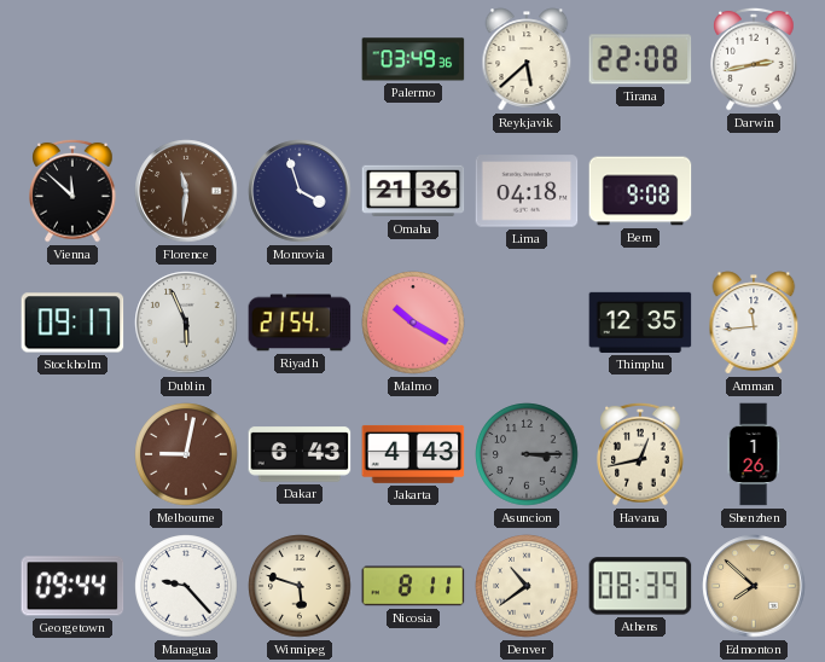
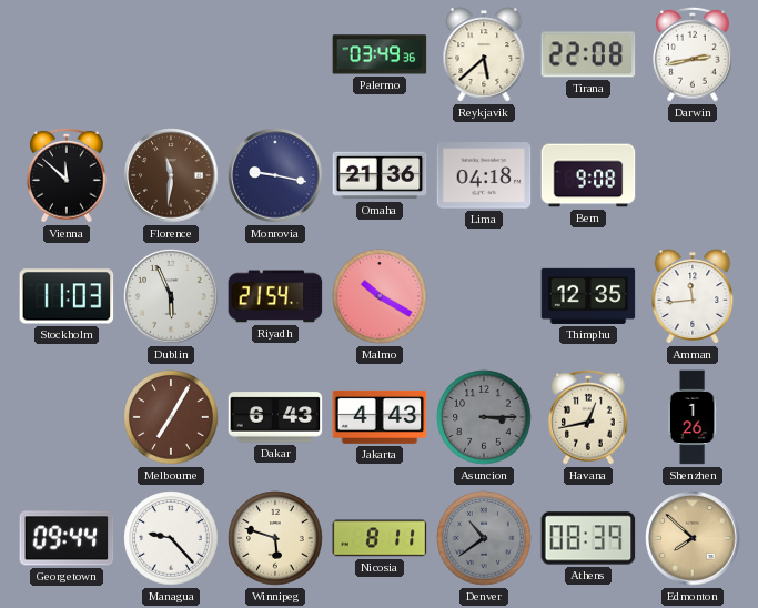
Monrovia: 3:57 -> 9:17 (275, 175)
Stockholm: 09:17 -> 11:03 (67, 296)
Melbourne: 9:02 -> 7:05 (171, 417)
Denver dial: cream -> grey (484, 538)
